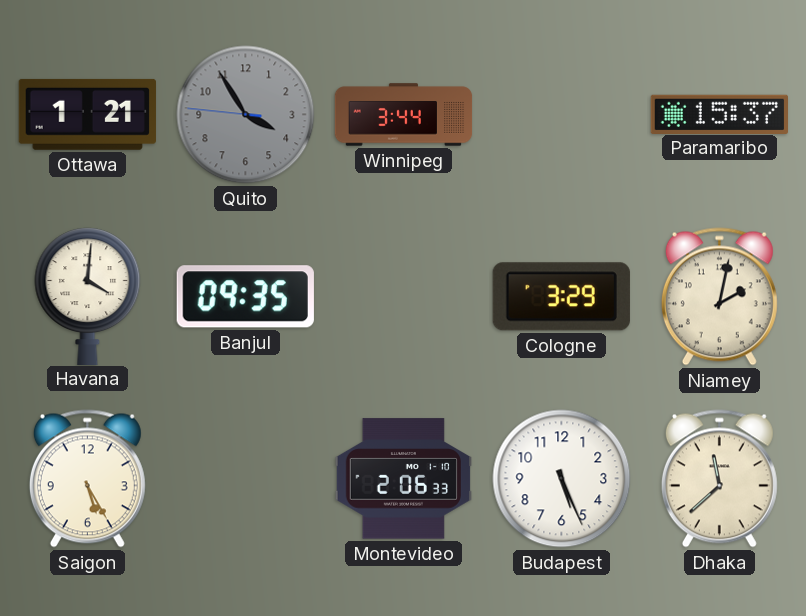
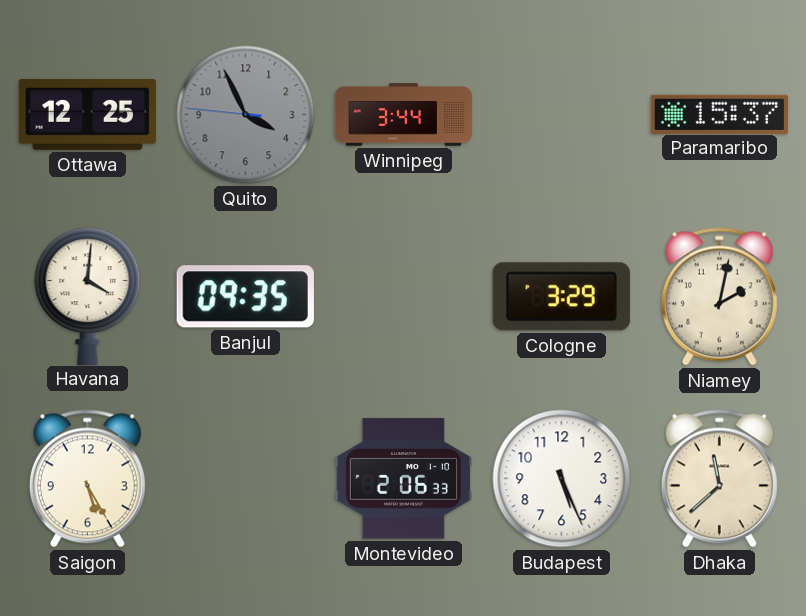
Ottawa: 1:21 -> 12:25 (87, 114)
Quito: 3:54 -> 3:55 (246, 115)
